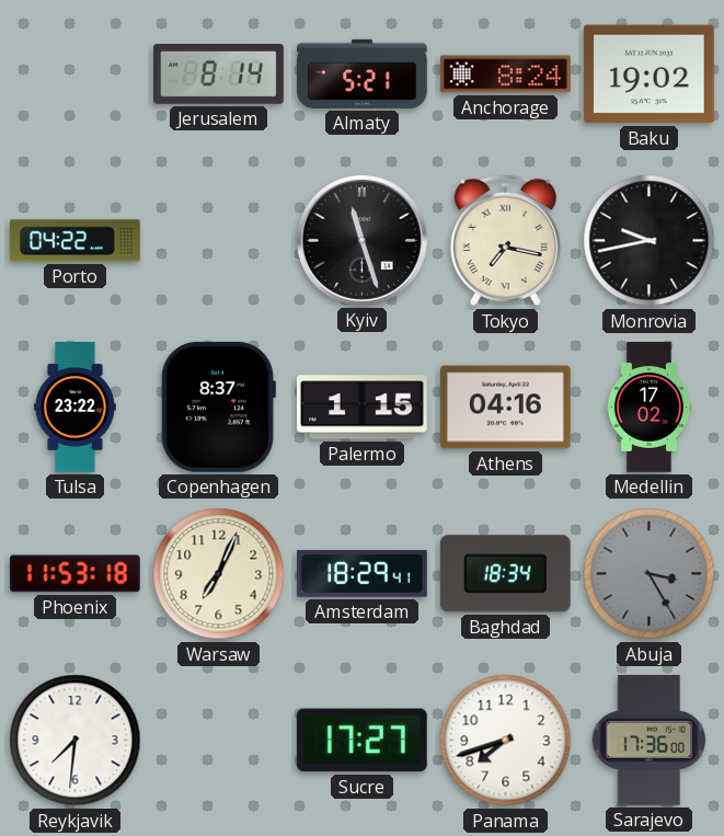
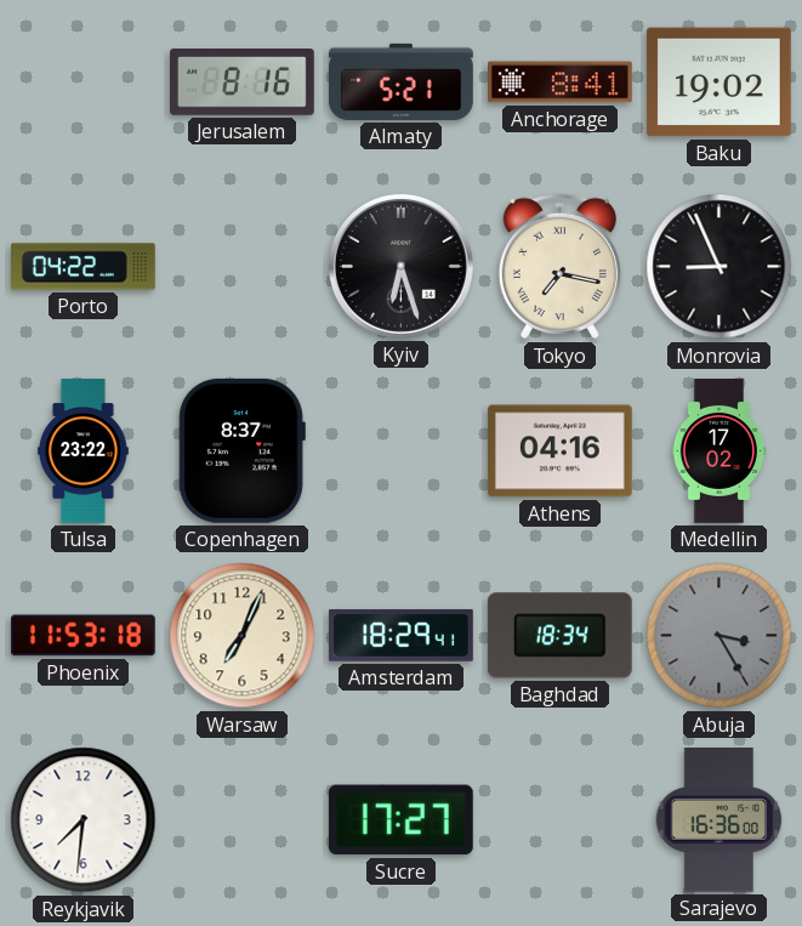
Jerusalem: 8:14 -> 8:16 (243, 83)
Anchorage: 8:24 -> 8:41 (561, 83)
Kyiv: 11:27 -> 6:27 (400, 266)
Monrovia: 9:43 -> 8:56 (719, 267)
Palermo: 1:15 -> none (363, 408)
Panama: 7:42 -> none (506, 741)
Sarajevo: 17:36 -> 16:36 (719, 819)
